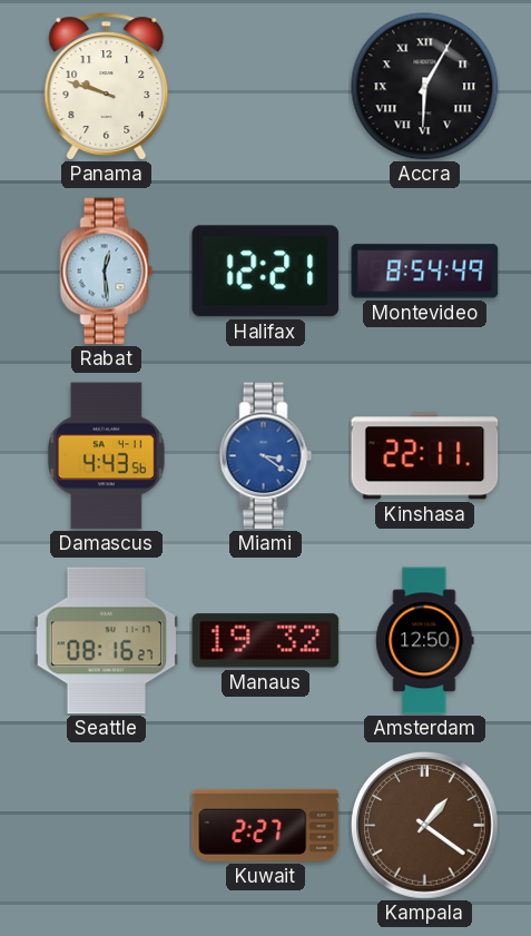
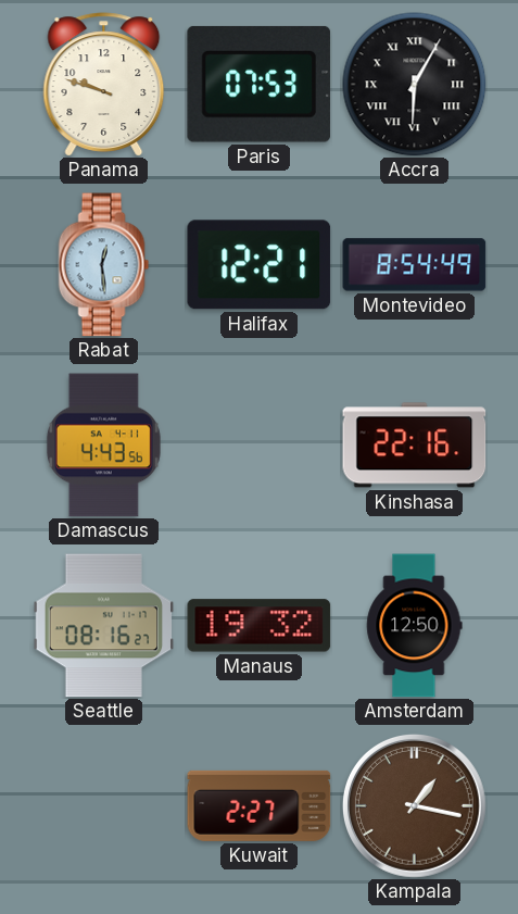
Paris: none -> 07:53 (260, 84)
Miami: 3:21 -> none (266, 456)
Kinshasa: 22:11 -> 22:16 (415, 446)
Kampala: 1:21 -> 1:17 (414, 805)
